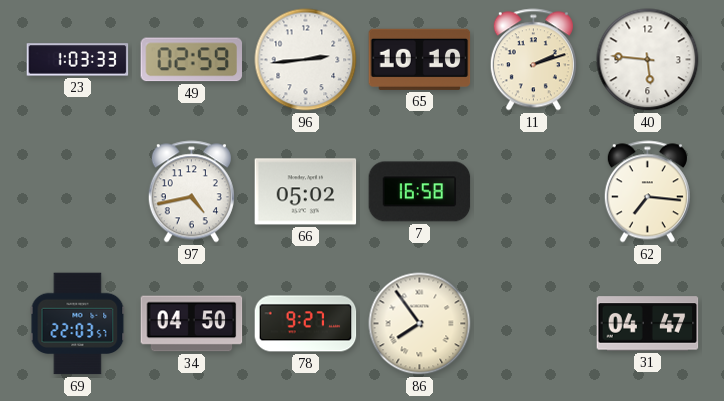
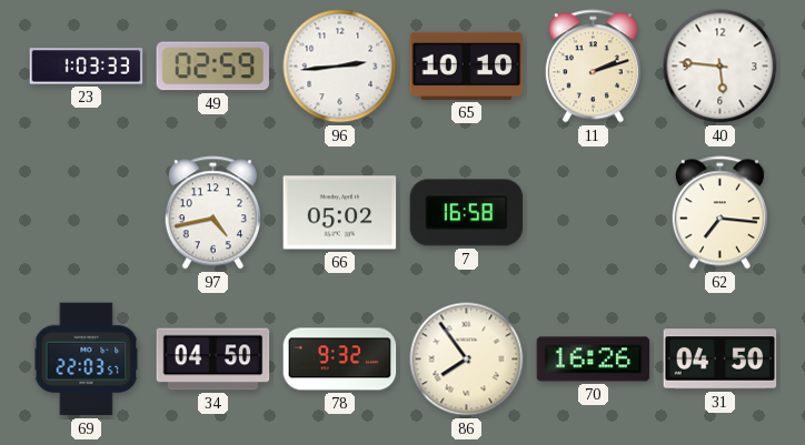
78: 9:27 -> 9:32 (340, 360)
70: none -> 16:26 (594, 360)
31: 04:47 -> 04:50 (720, 360)
